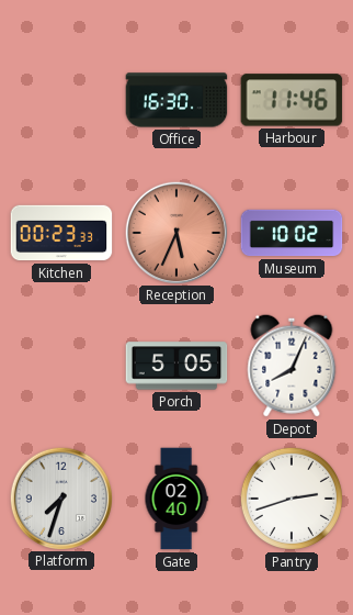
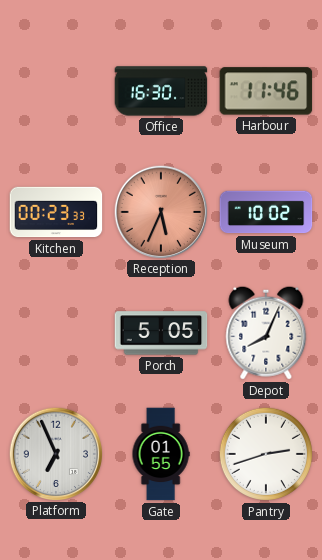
Platform: 7:33 -> 6:56 (55, 453)
Gate: 02:40 -> 01:55 (161, 454)
